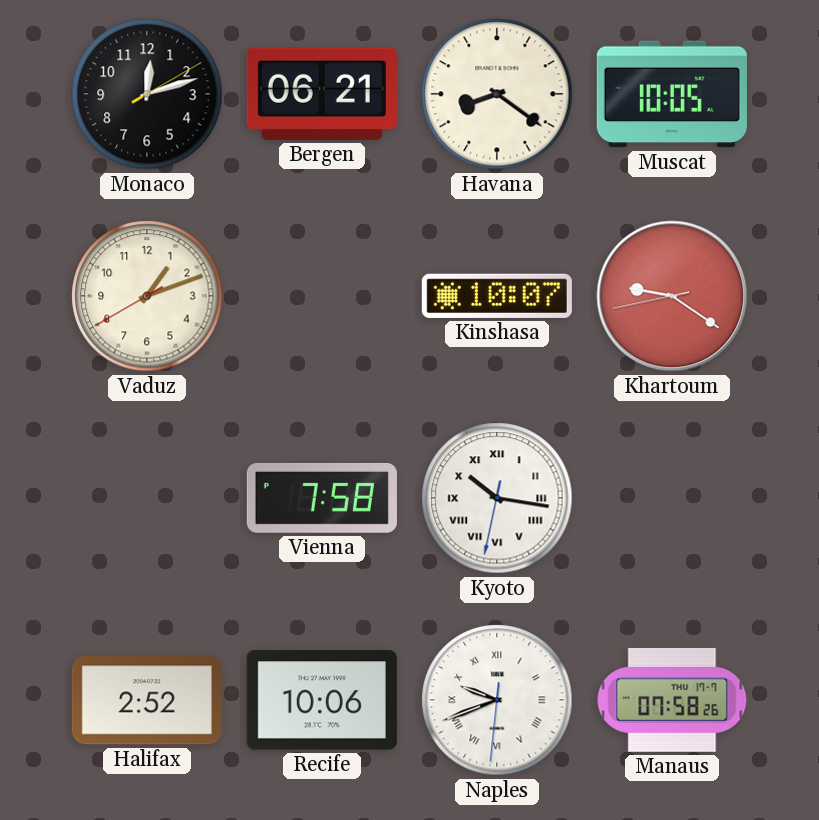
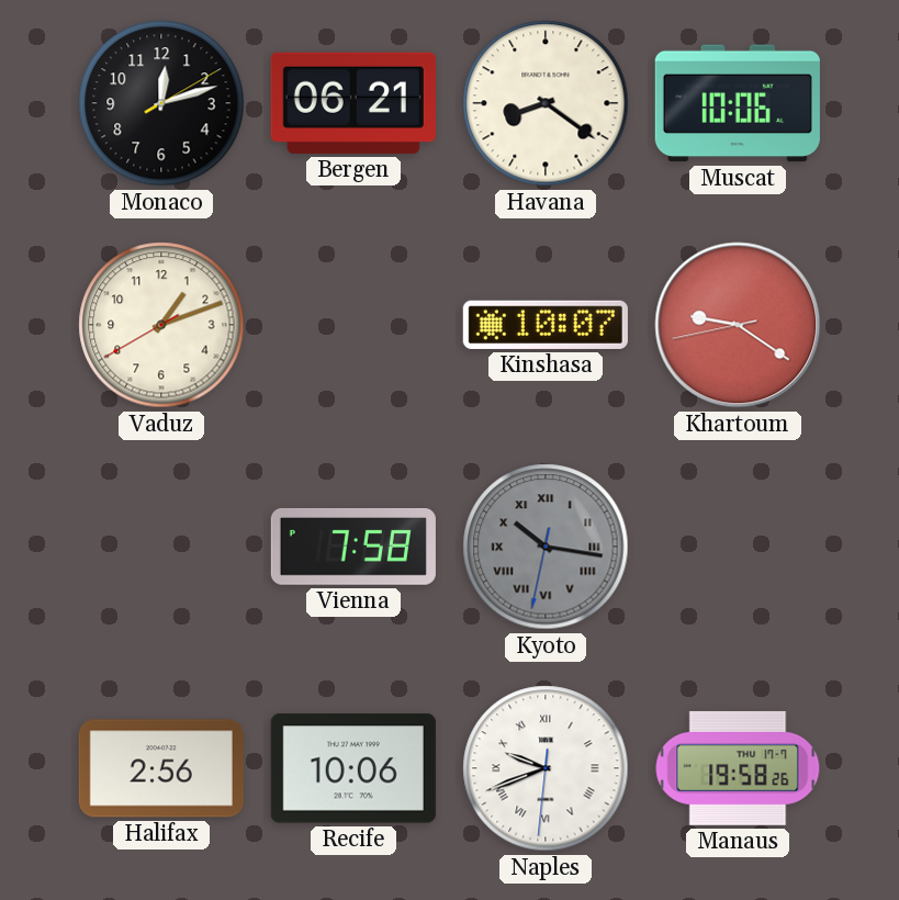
Muscat: 10:05 -> 10:06 (738, 103)
Kyoto dial: white -> grey (546, 547)
Halifax: 2:52 -> 2:56 (161, 768)
Manaus: 07:58 -> 19:58 (738, 768)
